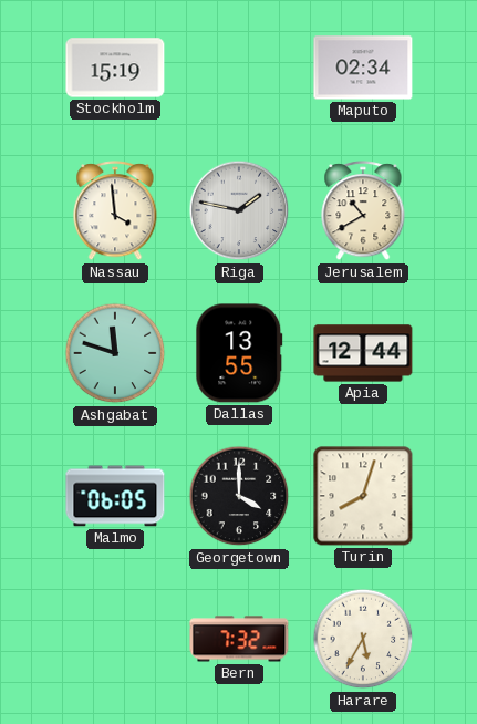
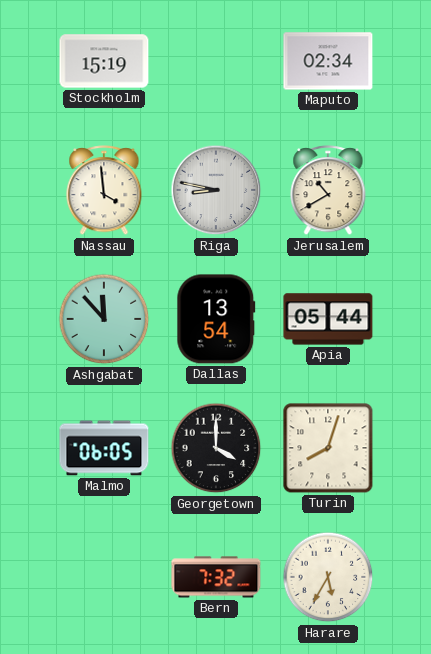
Riga: 1:47 -> 8:47 (216, 190)
Ashgabat: 11:48 -> 11:53 (104, 319)
Dallas: 13:55 -> 13:54 (216, 319)
Apia: 12:44 -> 05:44 (328, 319)
